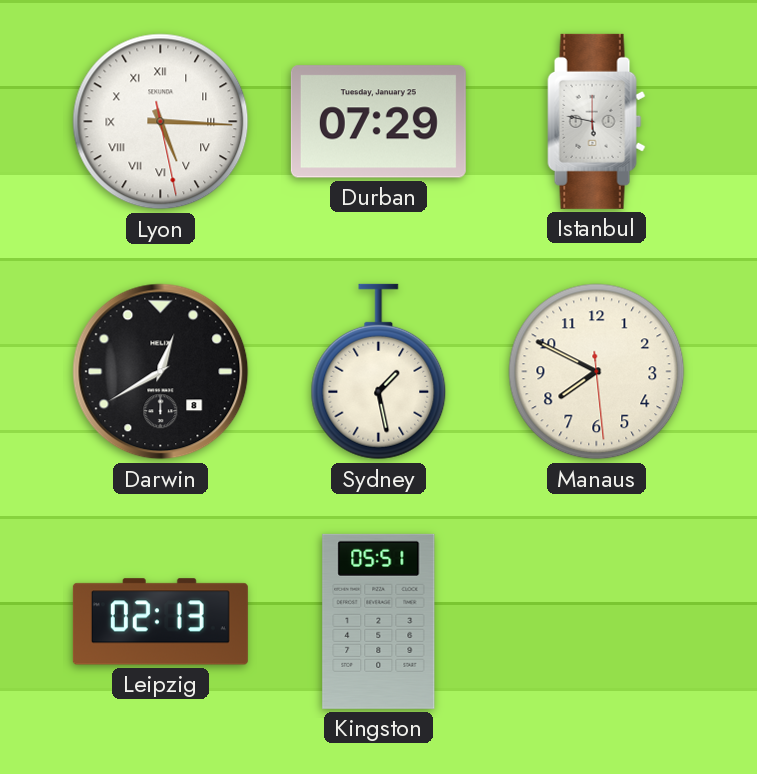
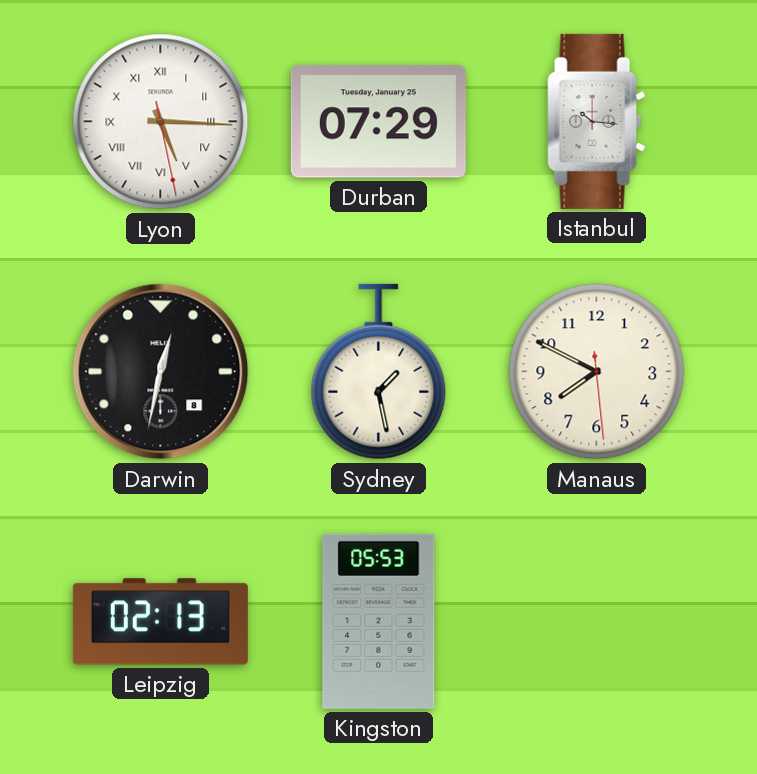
Istanbul: 5:47 -> 10:16 (597, 121)
Darwin: 12:40 -> 12:32 (161, 372)
Kingston: 05:51 -> 05:53 (379, 621)
